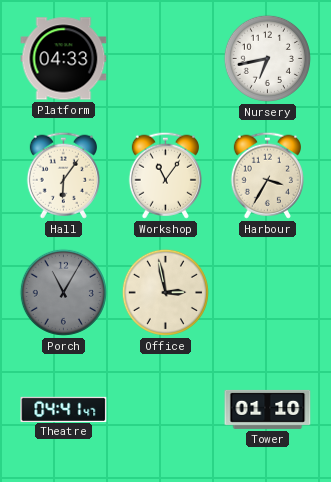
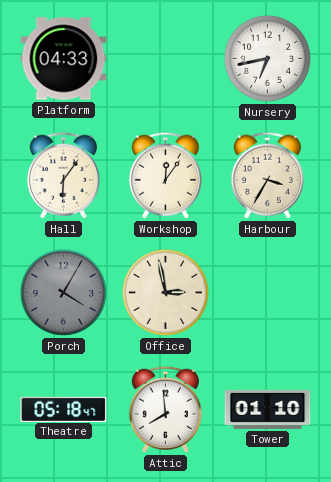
Workshop: 11:06 -> 12:06 (165, 175)
Porch: 11:05 -> 4:05 (63, 292)
Theatre: 04:41 -> 05:18 (64, 409)
Attic: none -> 7:59 (165, 409)
